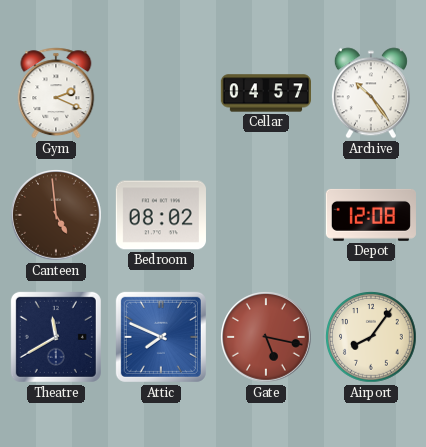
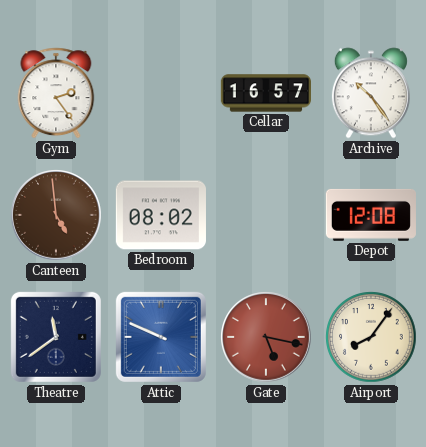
Gym: 2:19 -> 2:24 (56, 93)
Cellar: 04:57 -> 16:57 (265, 93)
Theatre: 11:40 -> 11:39 (56, 337)
Attic: 7:49 -> 9:49 (161, 337)
